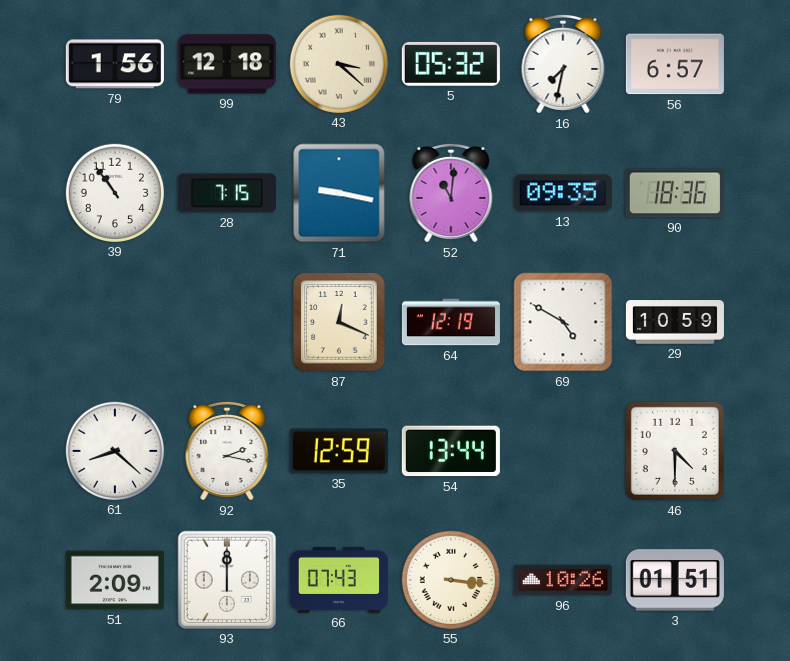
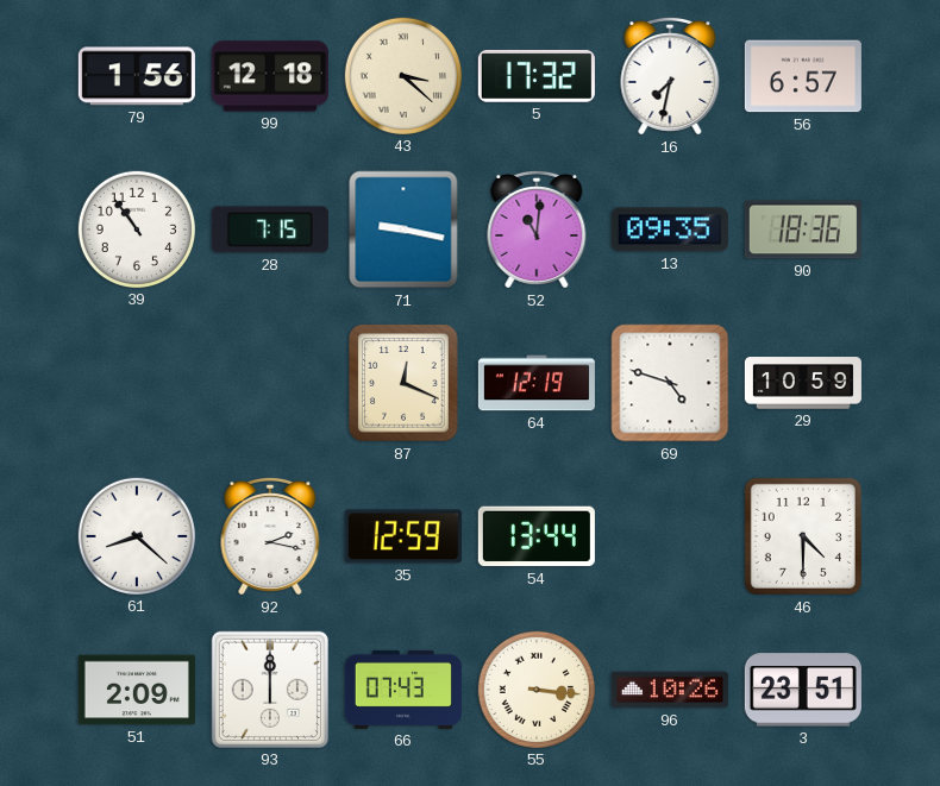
5: 05:32 -> 17:32 (537, 76)
69: 4:50 -> 4:48 (670, 383)
3: 01:51 -> 23:51 (803, 690)
